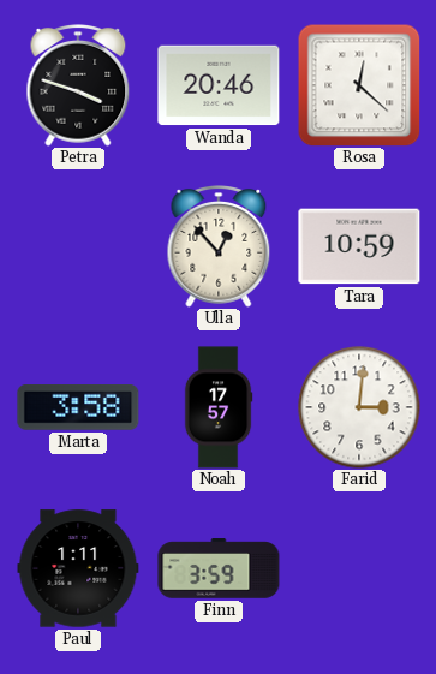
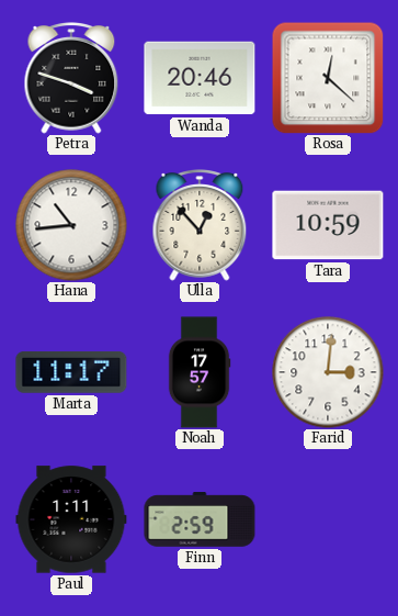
Hana: none -> 10:44 (71, 225)
Marta: 3:58 -> 11:17 (71, 373)
Finn: 3:59 -> 2:59 (200, 519)
